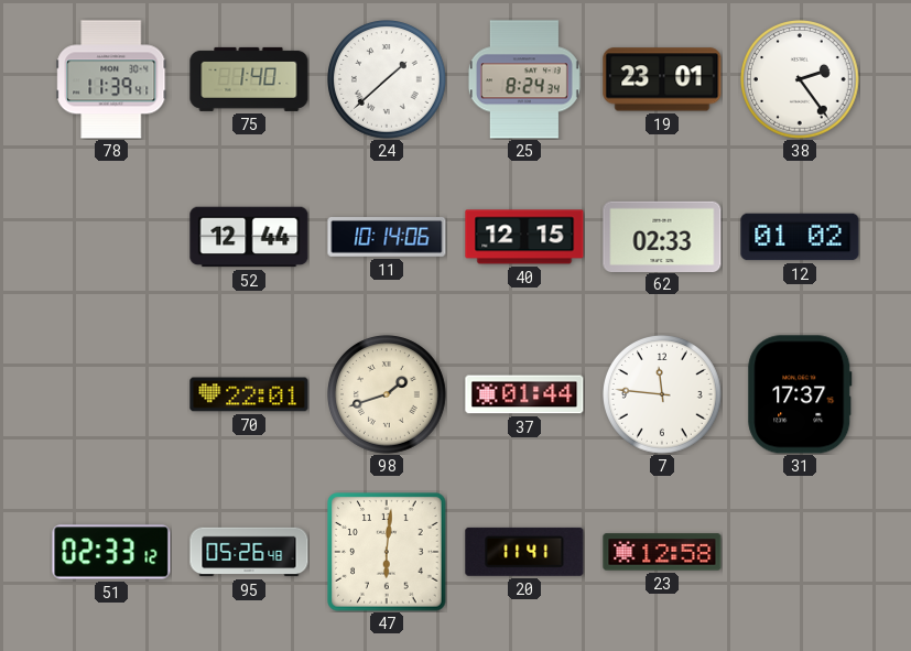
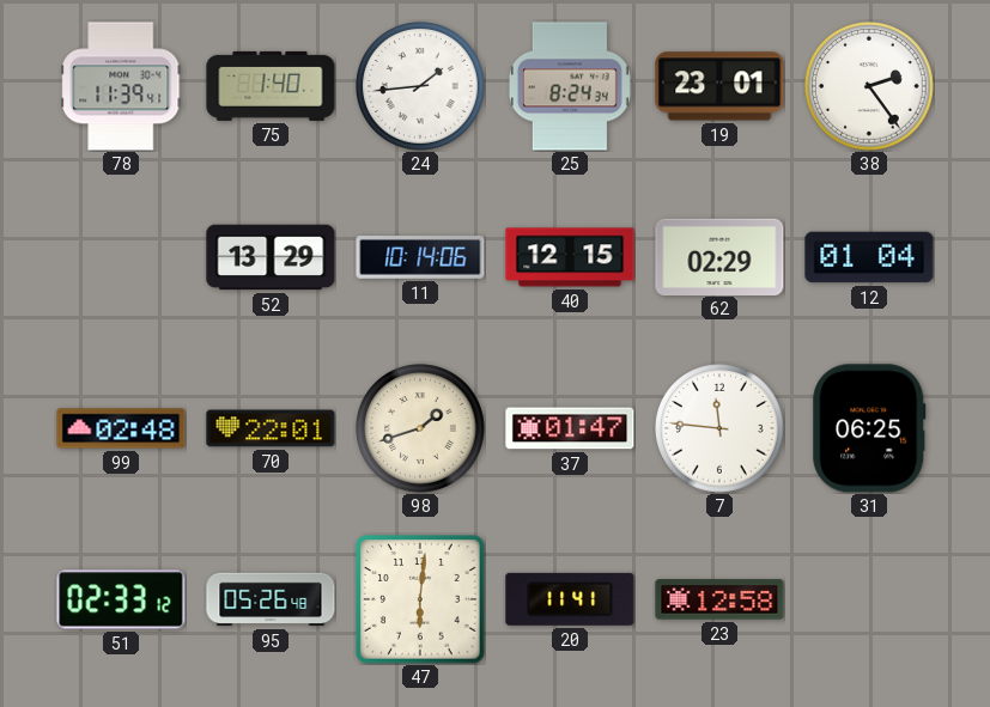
24: 1:38 -> 1:44 (421, 87)
52: 12:44 -> 13:29 (271, 257)
62: 02:33 -> 02:29 (719, 256)
12: 01:02 -> 01:04 (869, 257)
99: none -> 02:48 (121, 428)
37: 01:44 -> 01:47 (570, 428)
31: 17:37 -> 06:25 (869, 428)
